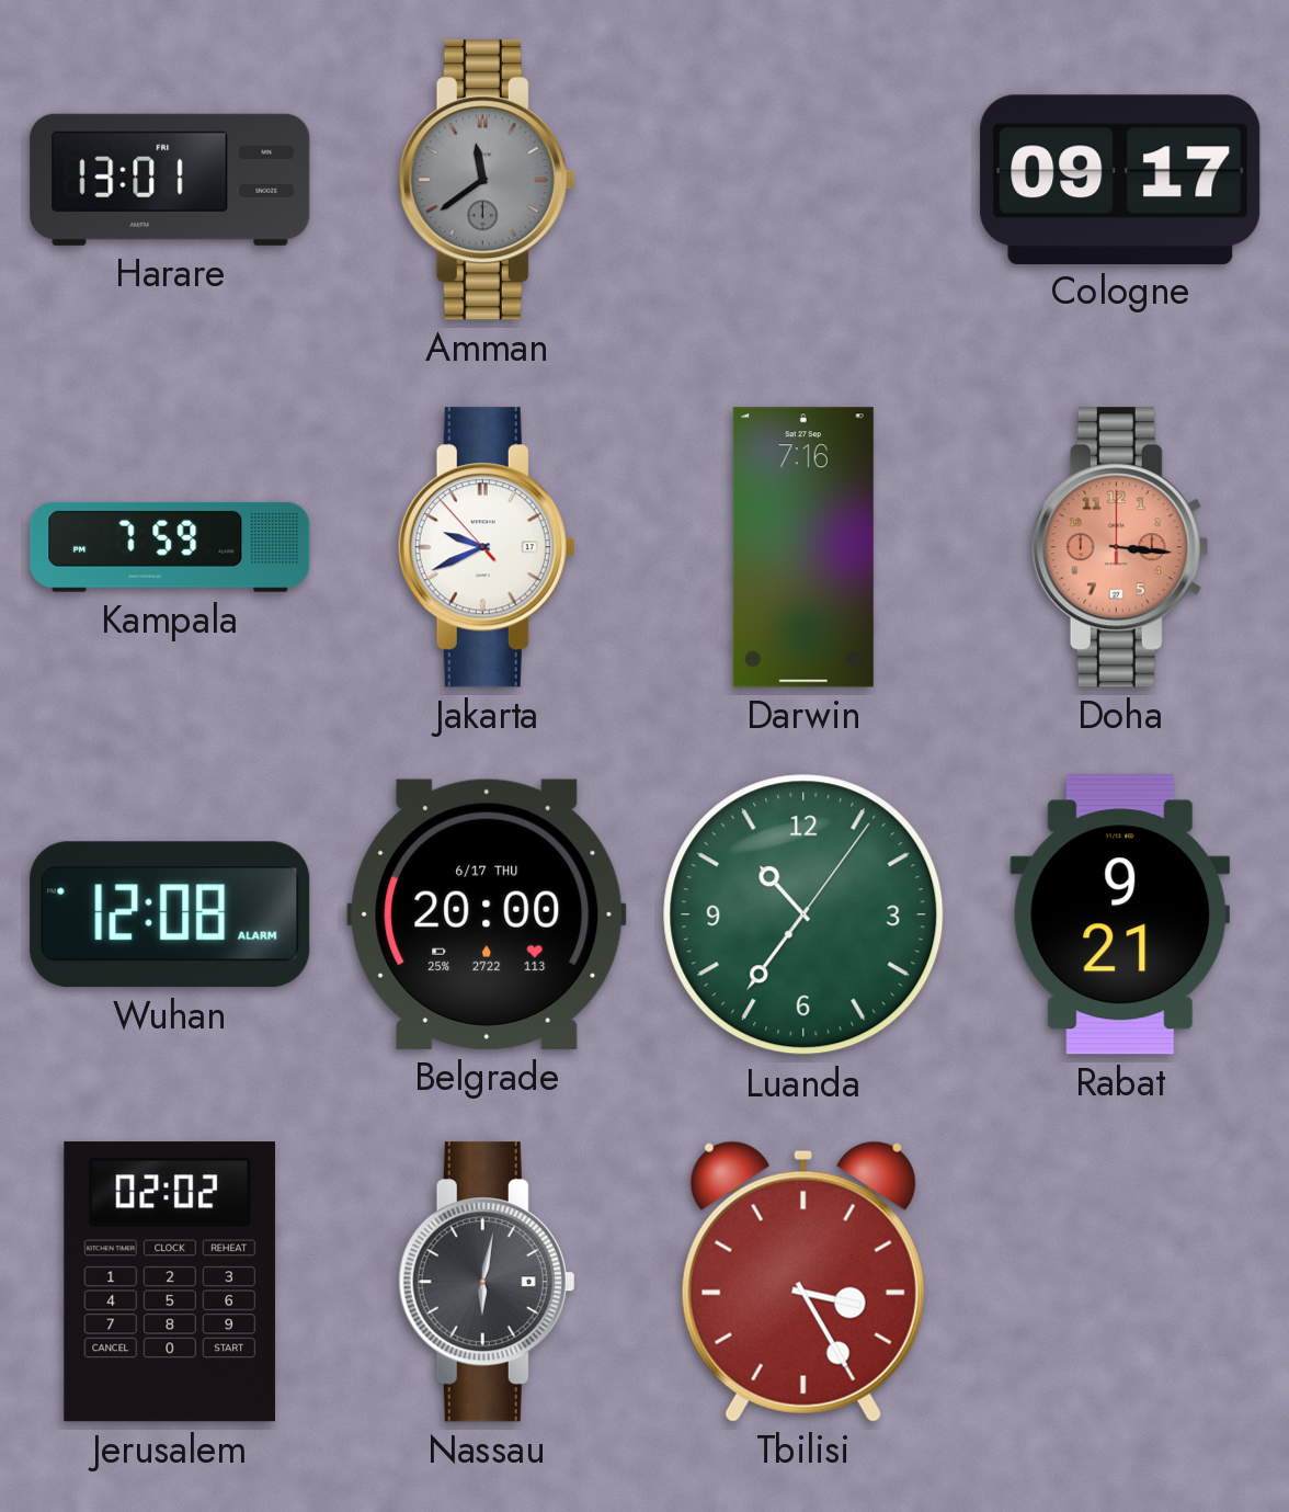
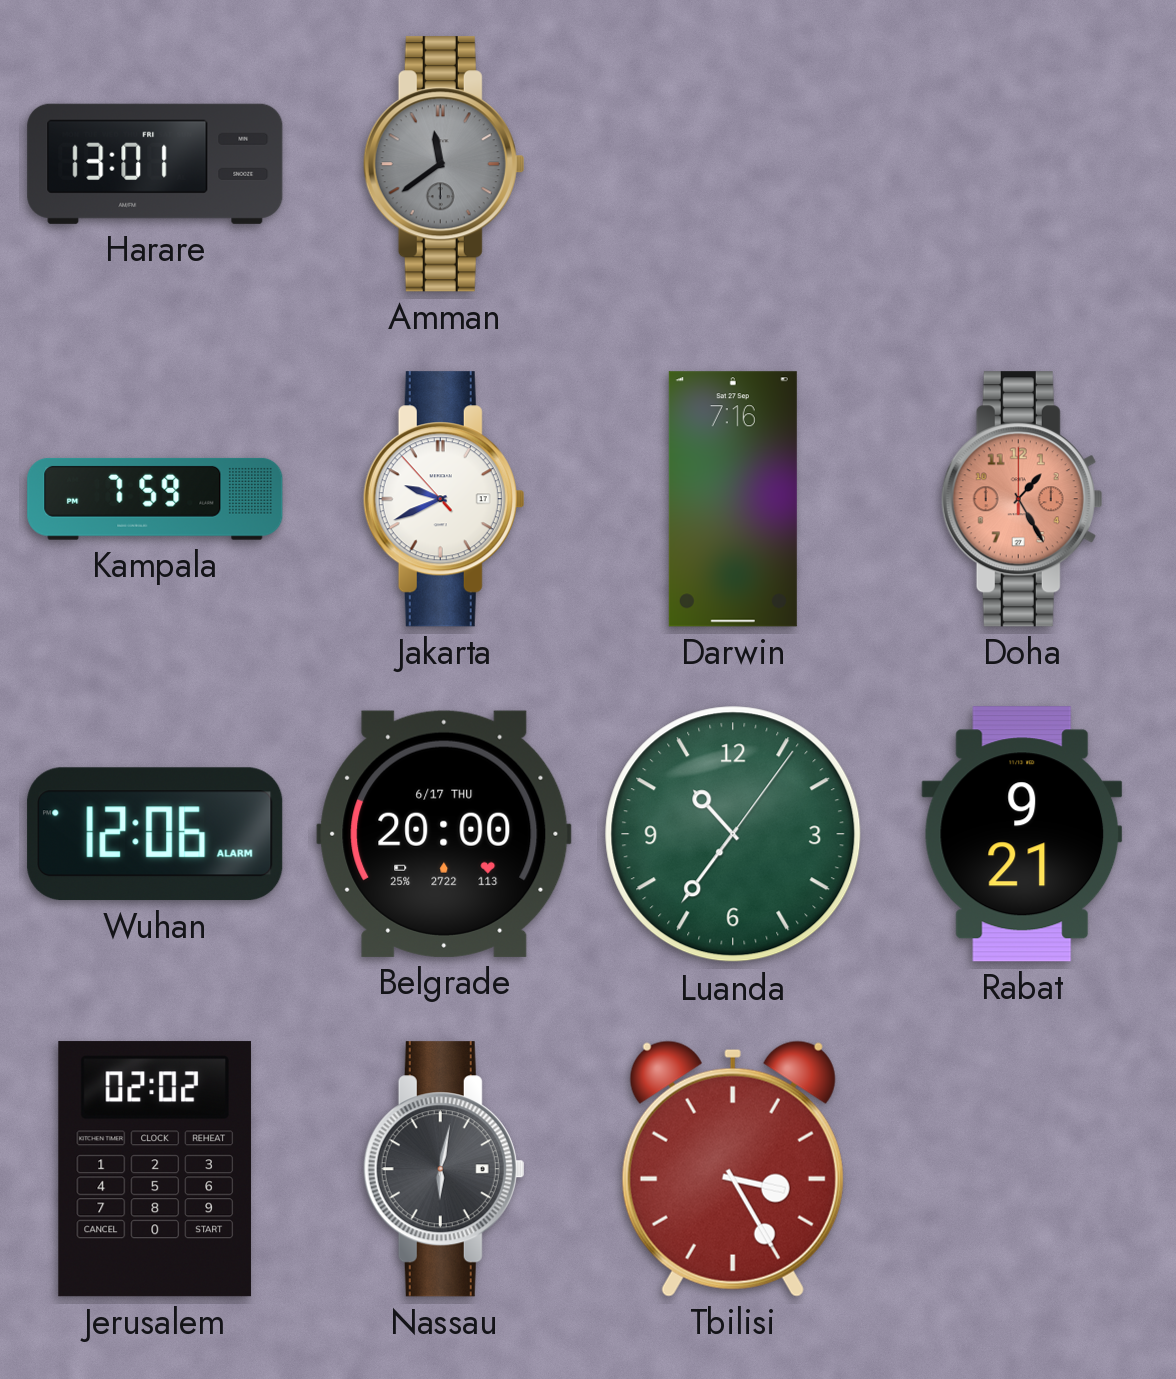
Cologne: 09:17 -> none (1120, 179)
Doha: 3:16 -> 1:25 (1022, 499)
Wuhan: 12:08 -> 12:06 (155, 834)
